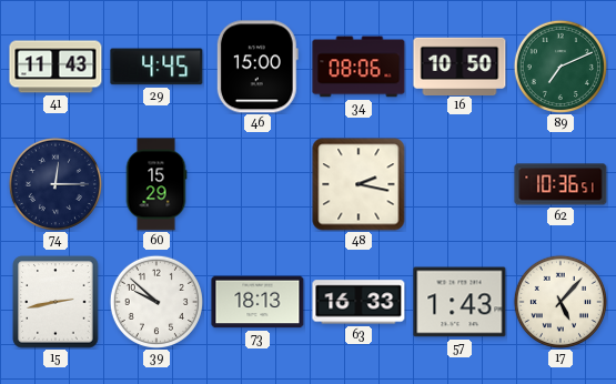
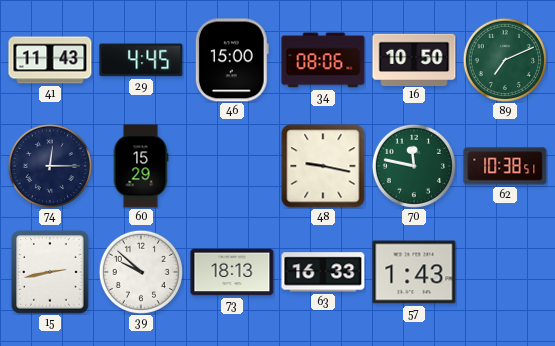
48: 2:17 -> 9:17 (323, 166)
70: none -> 11:47 (414, 166)
62: 10:36 -> 10:38 (505, 166)
17: 5:07 -> none (561, 302)
